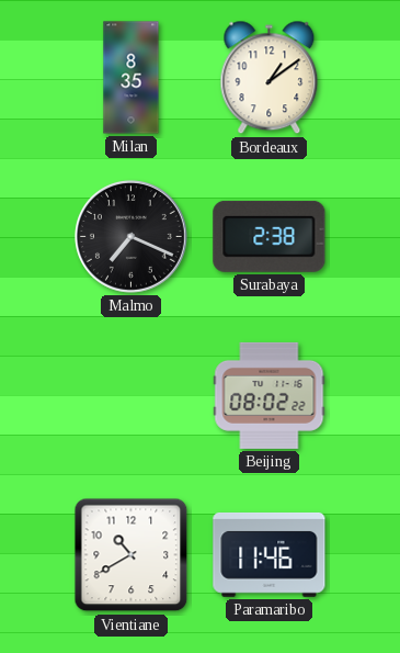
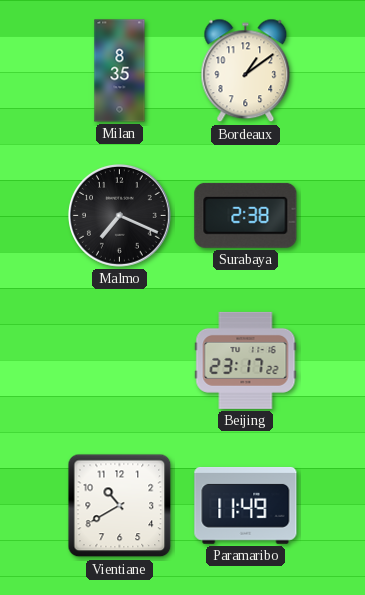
Beijing: 08:02 -> 23:17 (246, 360)
Paramaribo: 11:46 -> 11:49 (246, 505)
